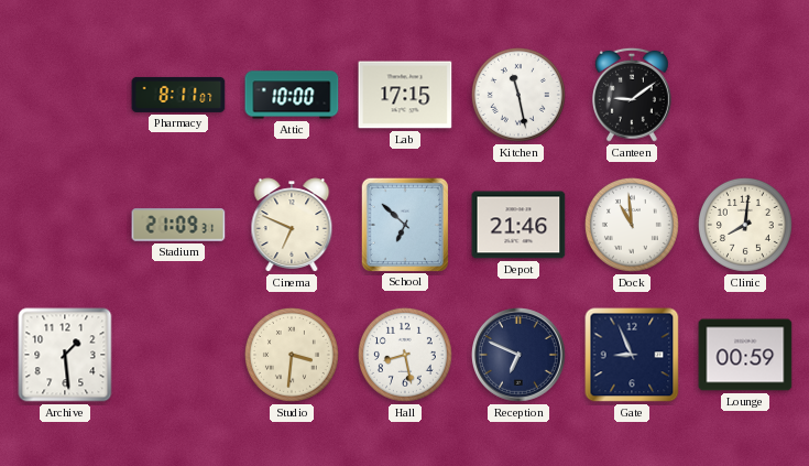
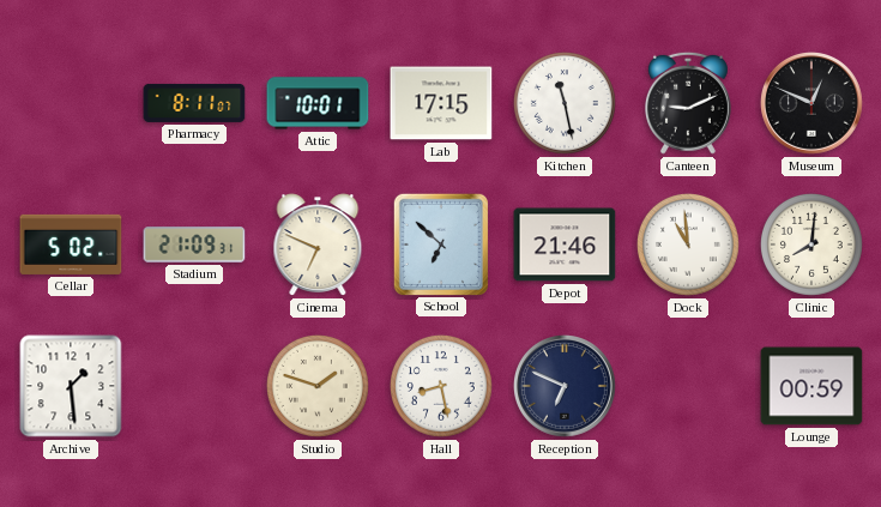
Attic: 10:00 -> 10:01 (318, 103)
Canteen: 9:09 -> 9:11 (688, 103)
Museum: none -> 12:49 (813, 104)
Cellar: none -> 5:02 (71, 245)
Studio: 3:31 -> 1:48 (318, 386)
Gate: 8:56 -> none (632, 355)
